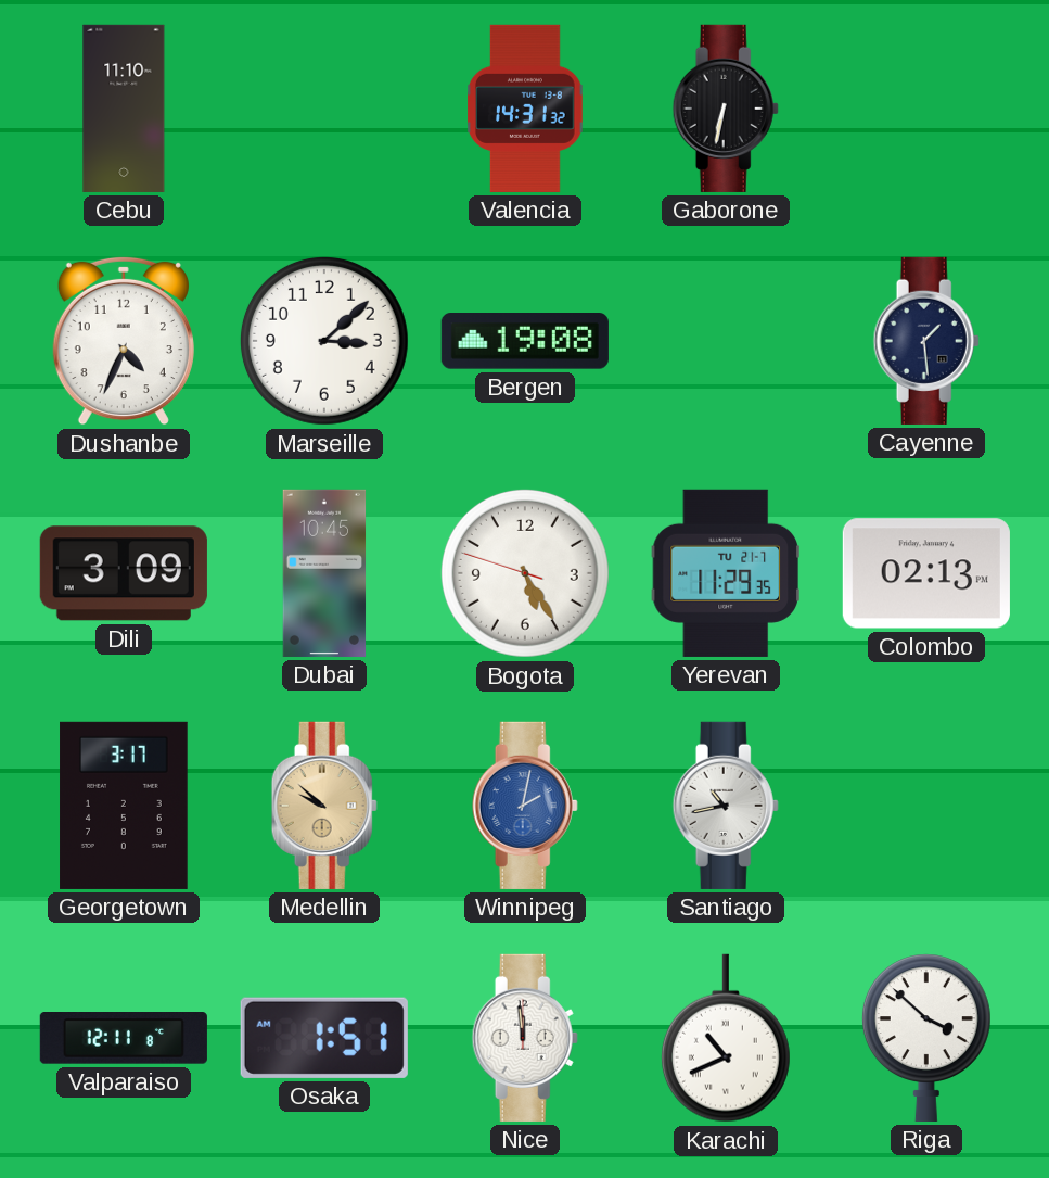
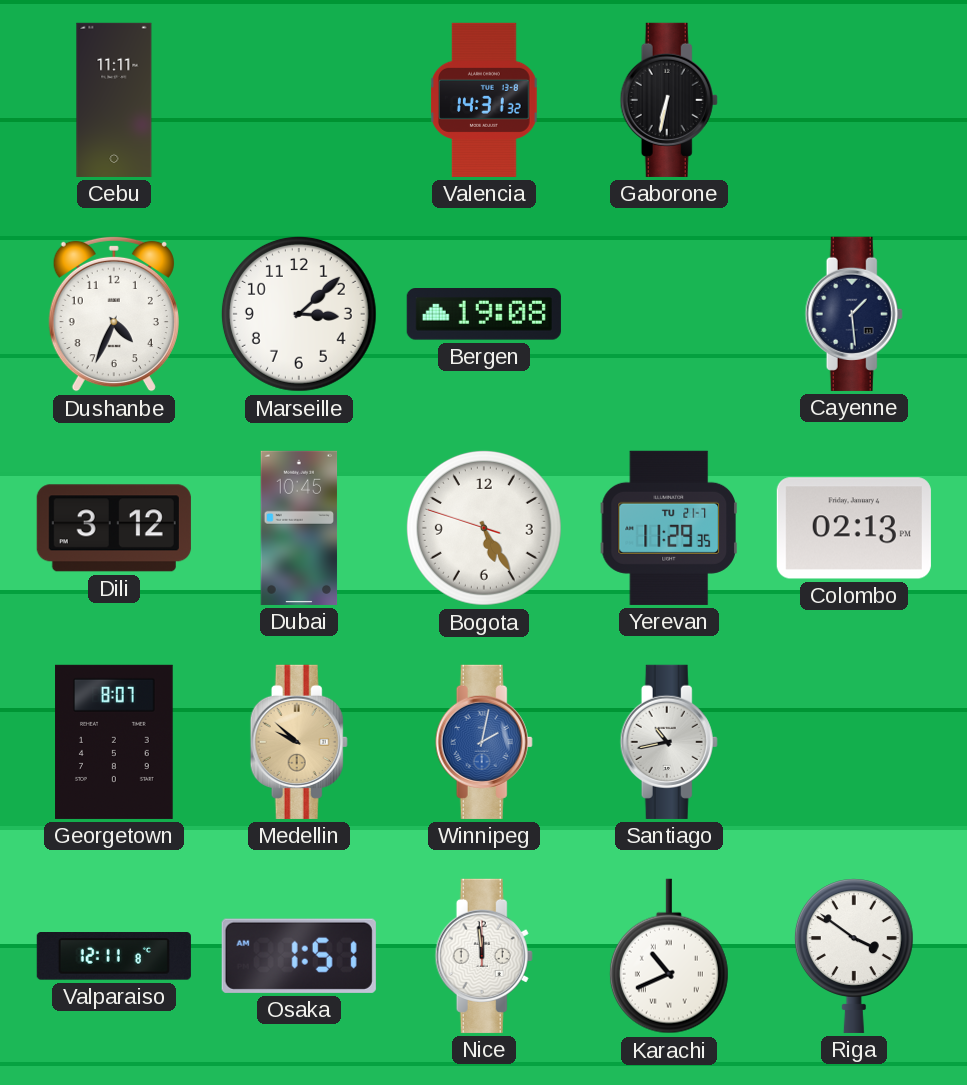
Cebu: 11:10 -> 11:11 (114, 100)
Dili: 3:09 -> 3:12 (114, 528)
Georgetown: 3:17 -> 8:07 (114, 742)
Riga: 3:52 -> 3:51 (854, 956)
